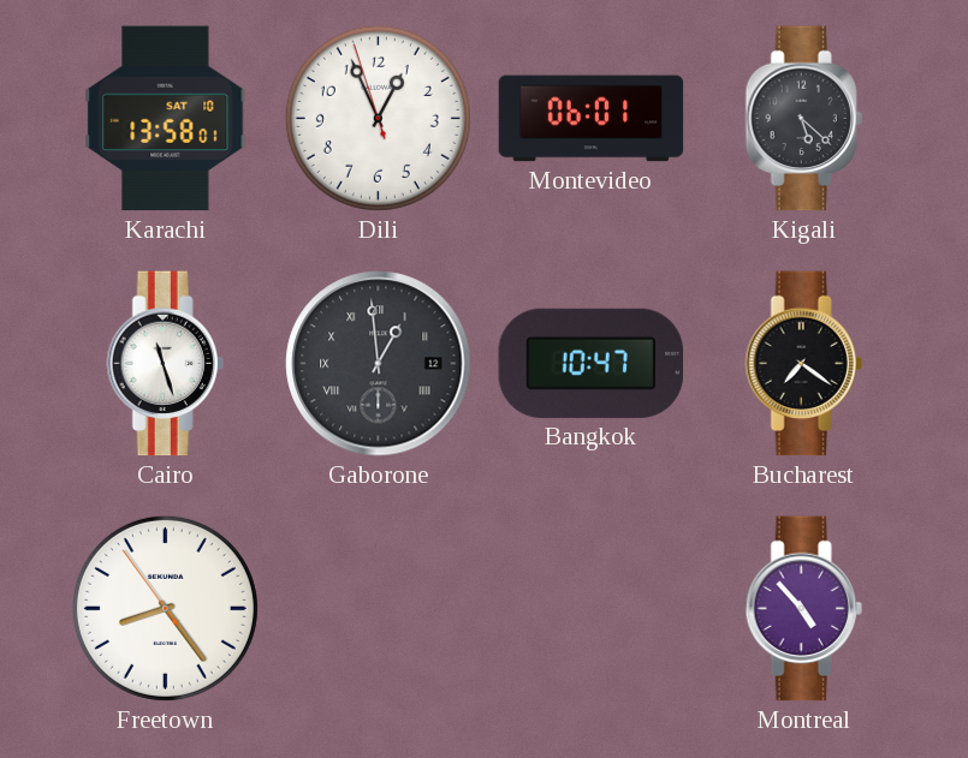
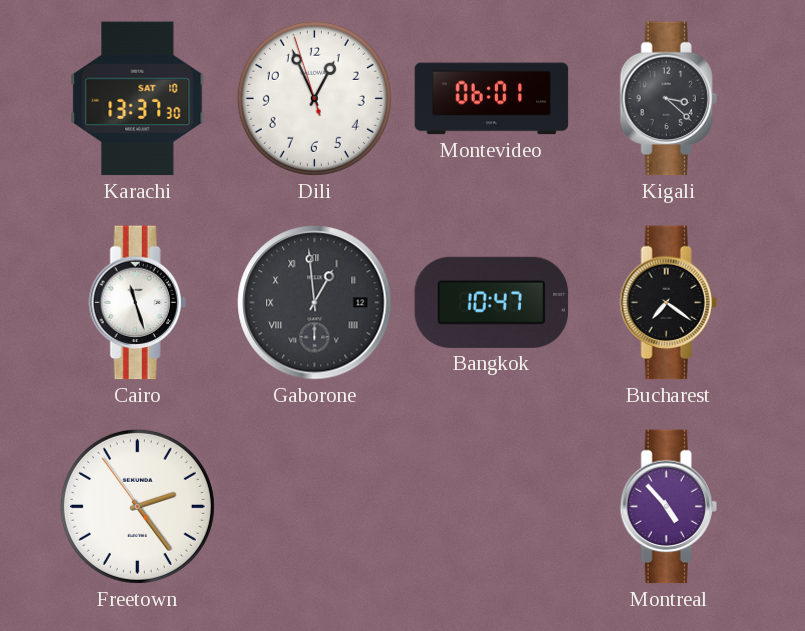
Karachi: 13:58 -> 13:37 (138, 99)
Kigali: 5:22 -> 3:22 (668, 99)
Freetown: 8:23 -> 2:23 (137, 506)
